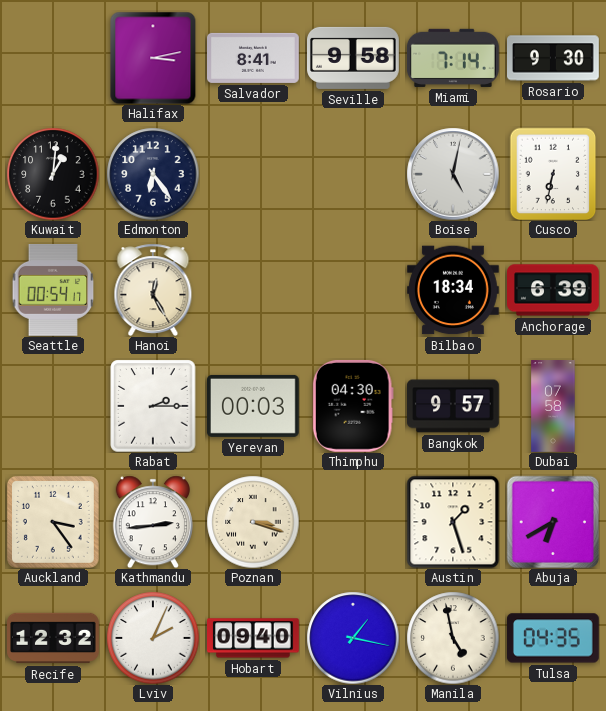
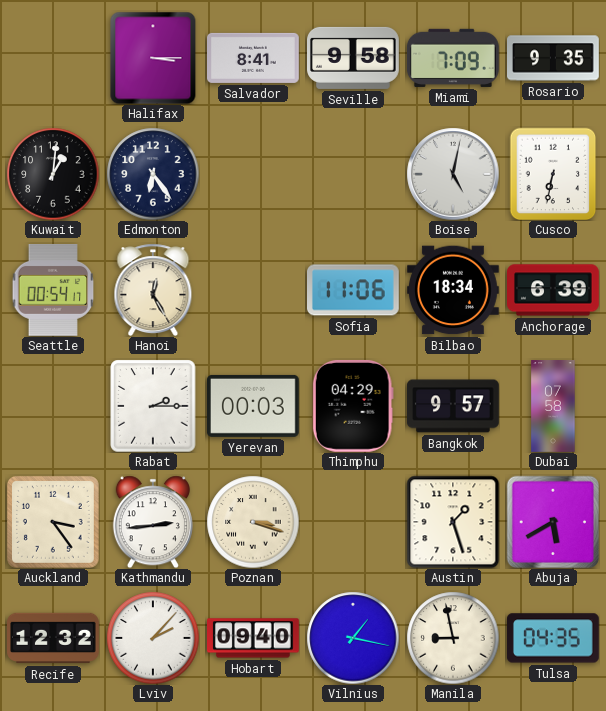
Halifax: 3:13 -> 3:15 (153, 58)
Miami: 7:14 -> 7:09 (453, 58)
Rosario: 9:30 -> 9:35 (554, 58)
Sofia: none -> 11:06 (354, 290)
Thimphu: 04:30 -> 04:29 (353, 406)
Abuja: 6:40 -> 5:40 (552, 521)
Lviv: 2:04 -> 2:07 (153, 638)
Manila: 4:58 -> 8:58 (453, 638)
